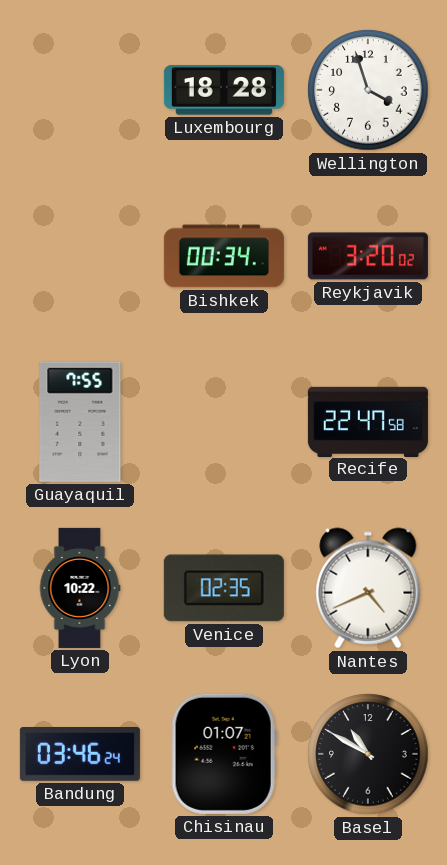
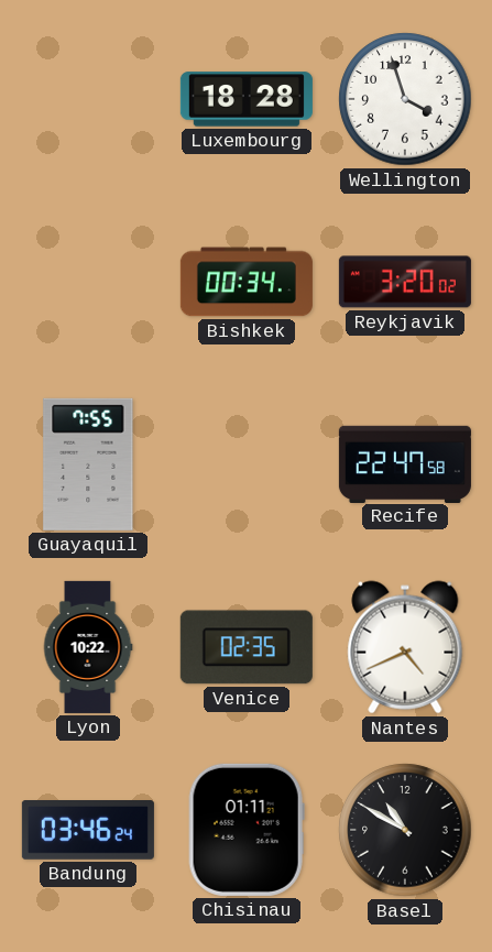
Chisinau: 01:07 -> 01:11 (247, 830)
